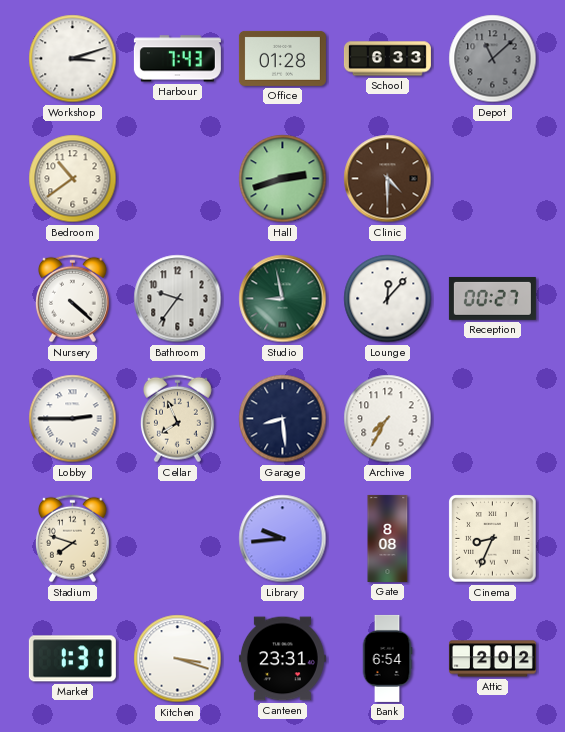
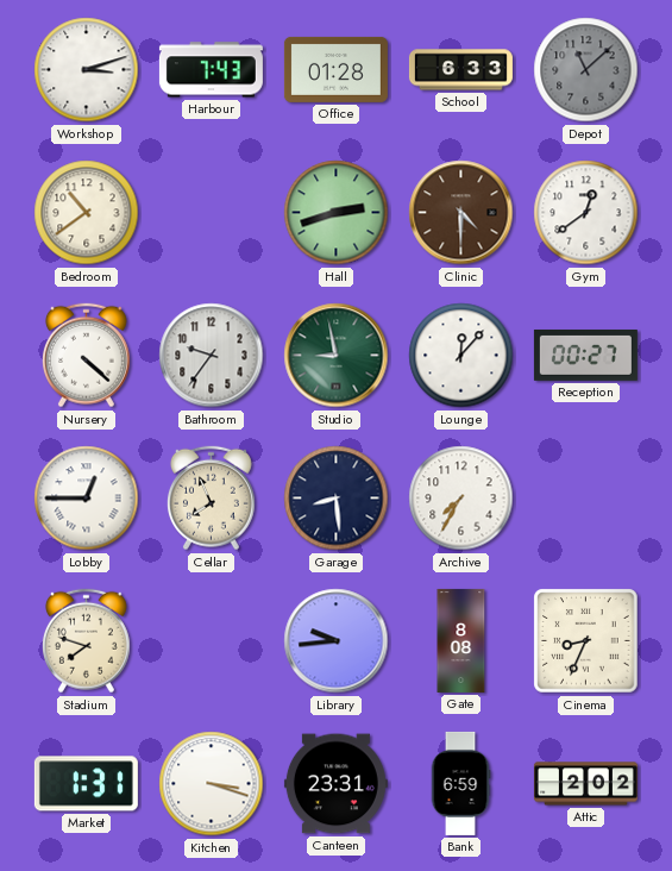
Gym: none -> 12:39 (586, 213)
Lobby: 2:45 -> 12:45 (87, 499)
Bank: 6:54 -> 6:59 (460, 783)
